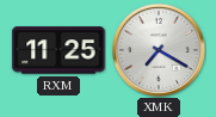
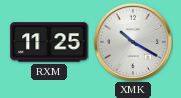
XMK: 7:20 -> 10:20 (133, 42)
